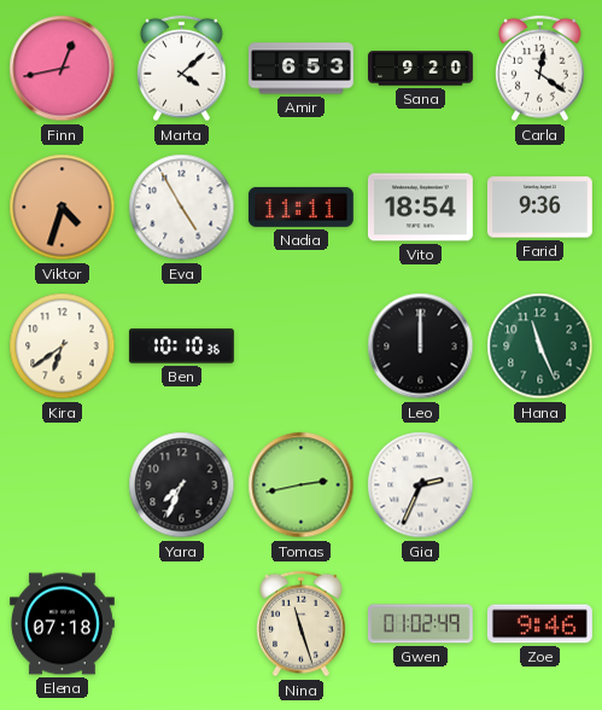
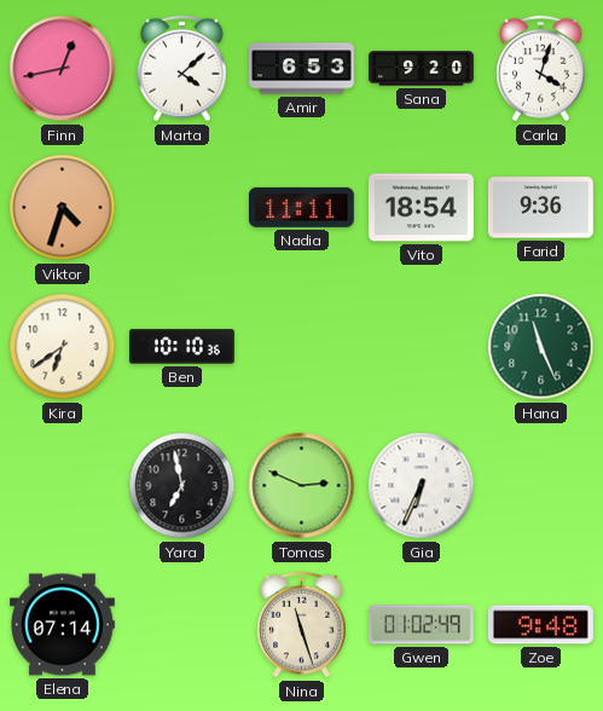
Carla: 12:21 -> 4:03 (541, 69)
Eva: 4:55 -> none (182, 208)
Leo: 12:00 -> none (421, 347)
Yara: 7:34 -> 6:58 (182, 486)
Tomas: 2:43 -> 2:49 (302, 486)
Gia: 2:34 -> 6:34 (422, 486)
Elena: 07:18 -> 07:14 (62, 625)
Zoe: 9:46 -> 9:48 (540, 625)
